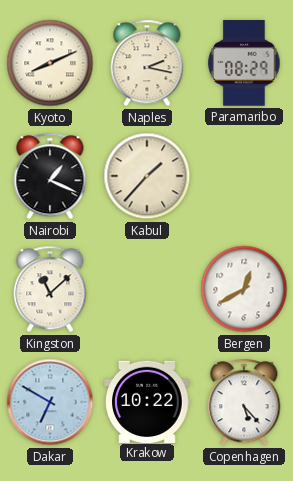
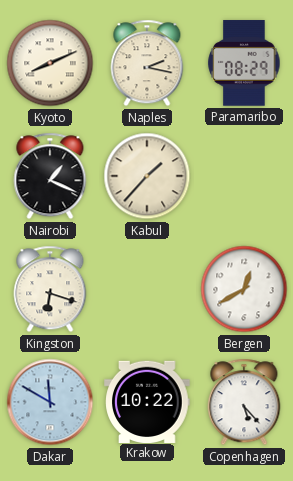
Kingston: 11:08 -> 6:18 (50, 289)
Dakar: 6:50 -> 11:50 (50, 402)
